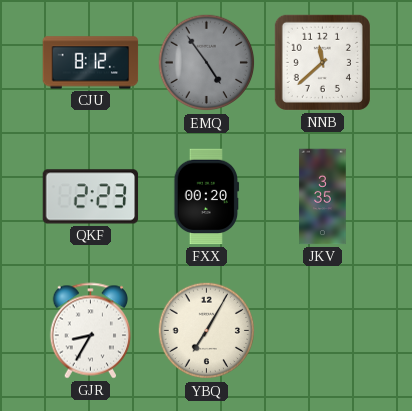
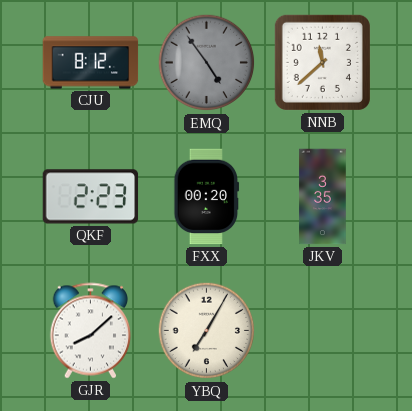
GJR: 8:35 -> 8:08 (91, 331)
